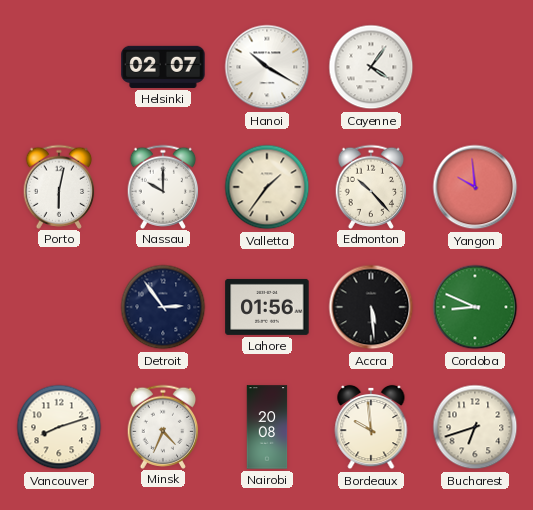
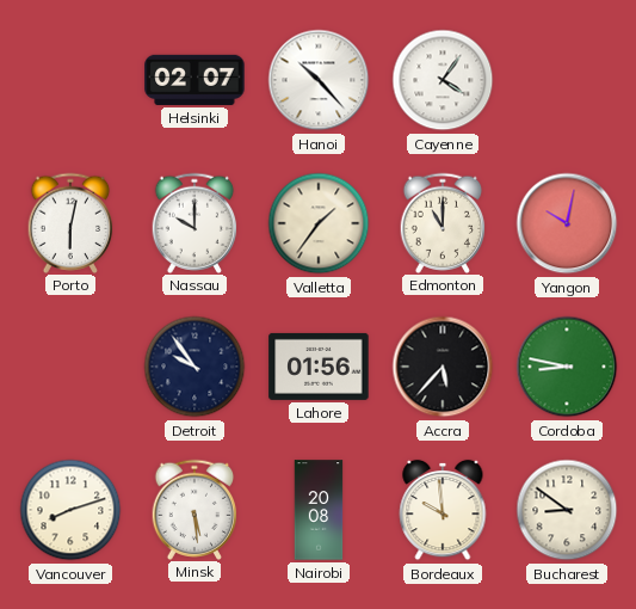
Hanoi: 10:20 -> 10:23 (319, 80)
Edmonton: 10:23 -> 11:00 (443, 222)
Yangon: 9:59 -> 10:02 (567, 223)
Detroit: 2:54 -> 9:54 (194, 367)
Accra: 5:29 -> 5:37 (443, 367)
Cordoba: 8:49 -> 8:47 (567, 367)
Minsk: 4:34 -> 5:29 (194, 509)
Bucharest: 6:42 -> 8:51 (567, 510)
